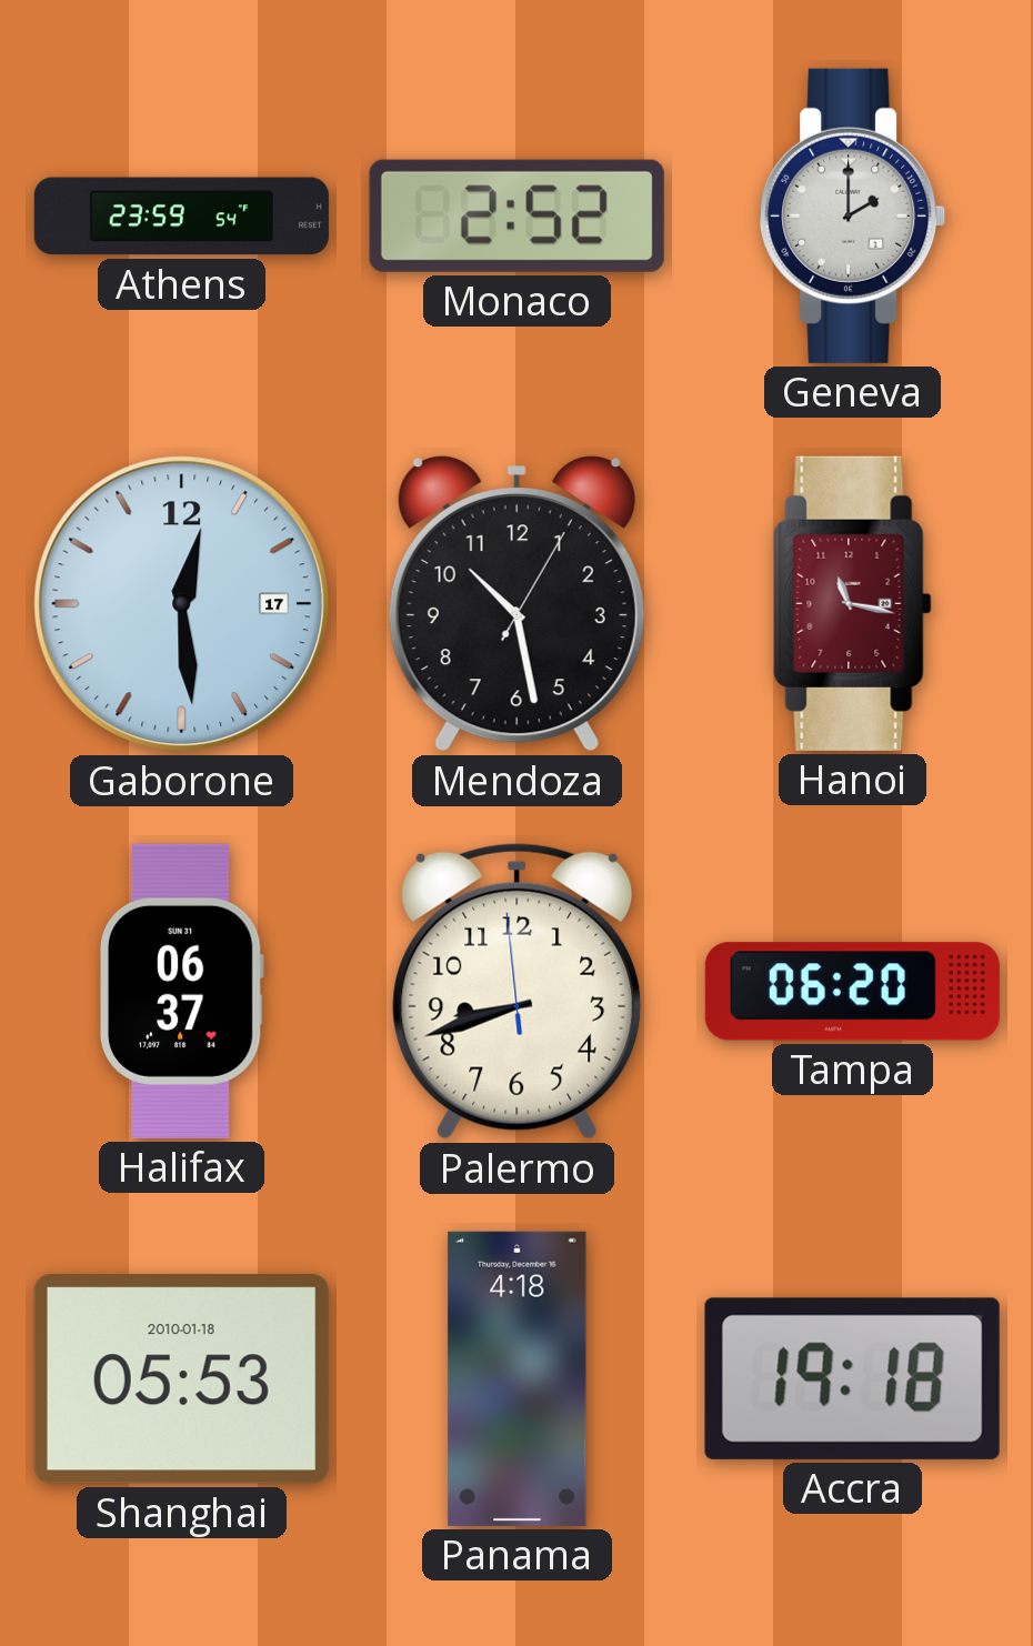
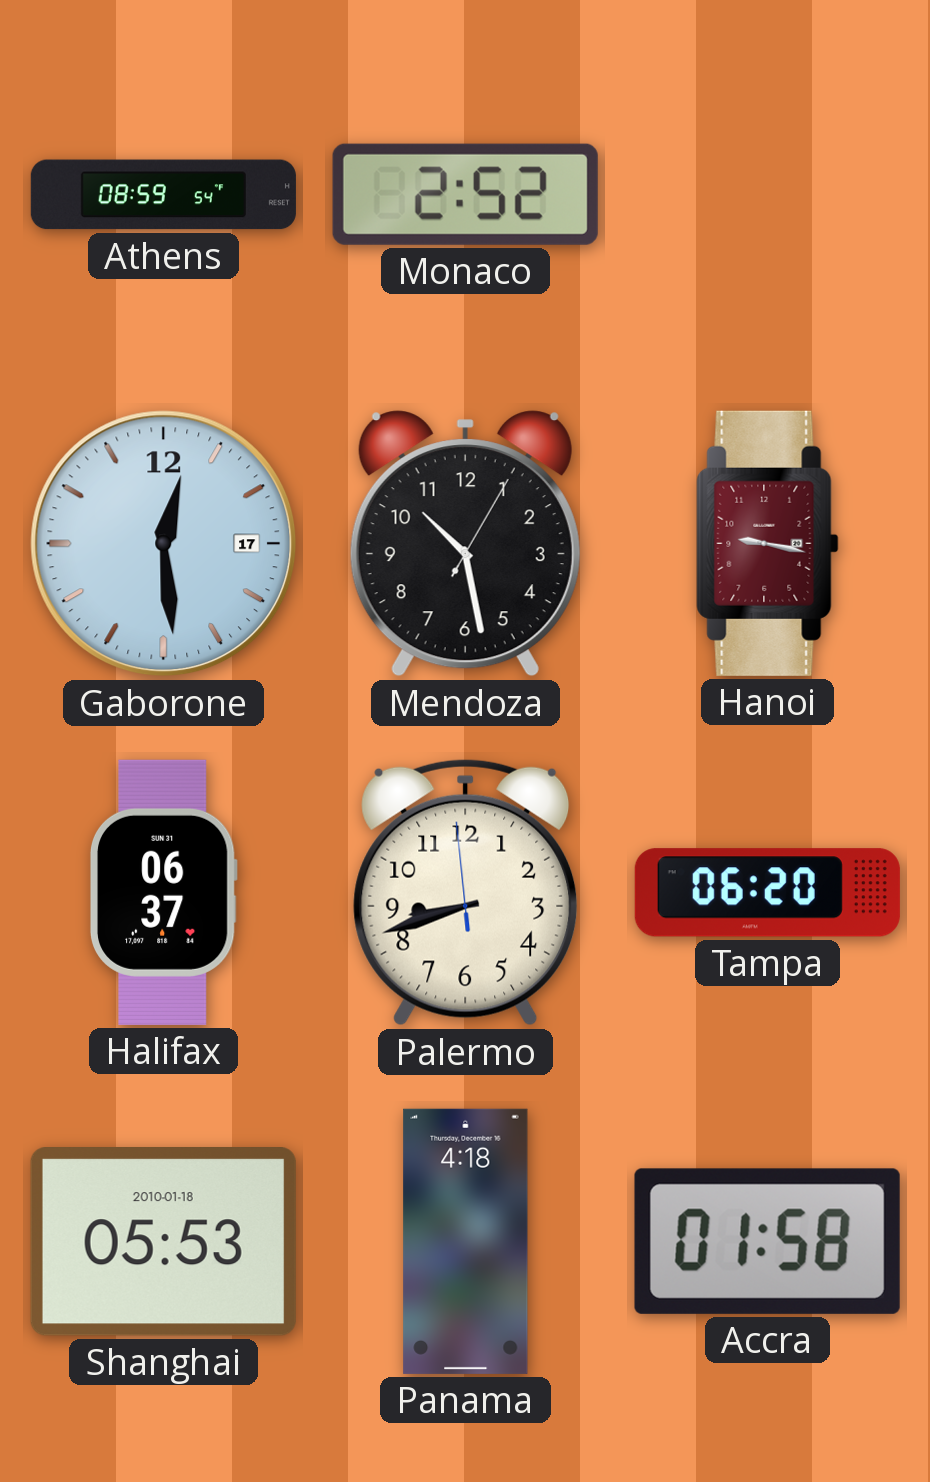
Athens: 23:59 -> 08:59 (163, 195)
Geneva: 2:00 -> none (853, 215)
Hanoi: 11:17 -> 9:17 (768, 543)
Accra: 19:18 -> 01:58 (767, 1241)
